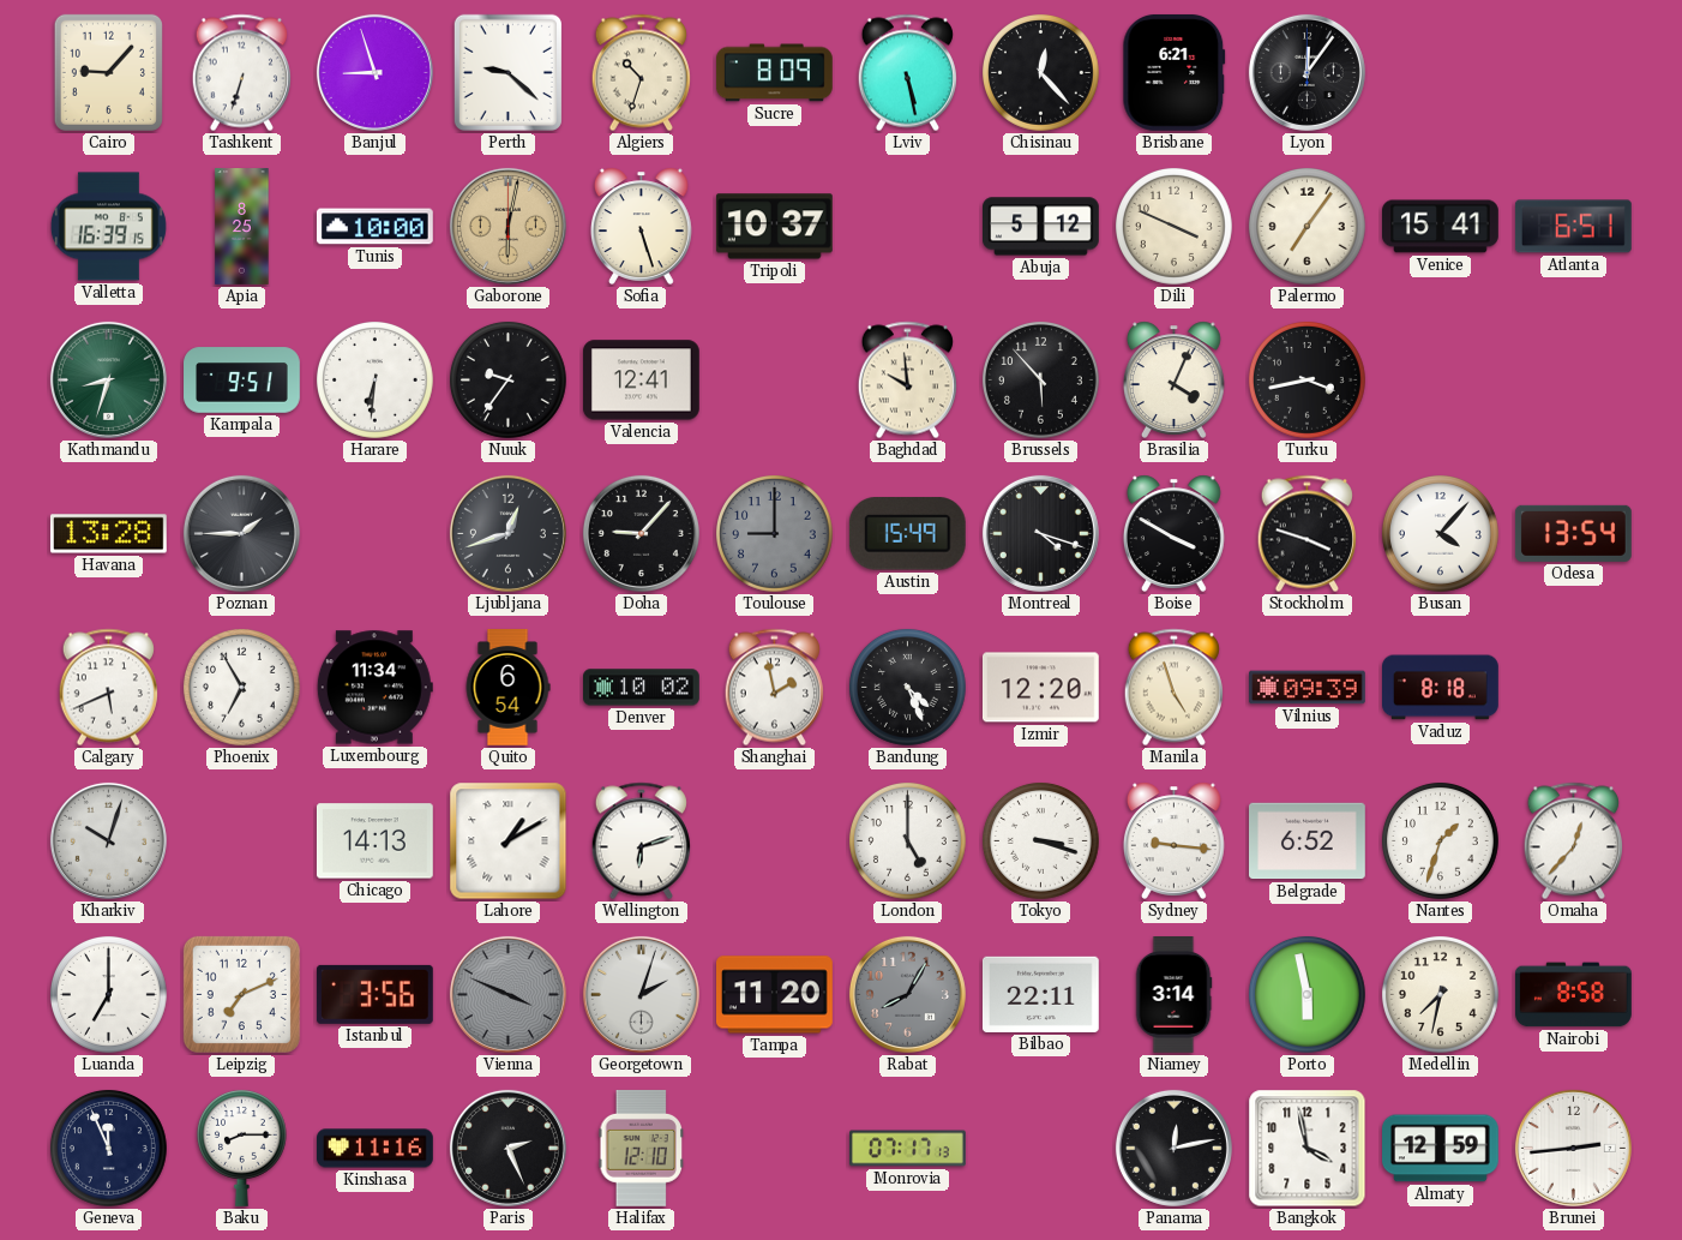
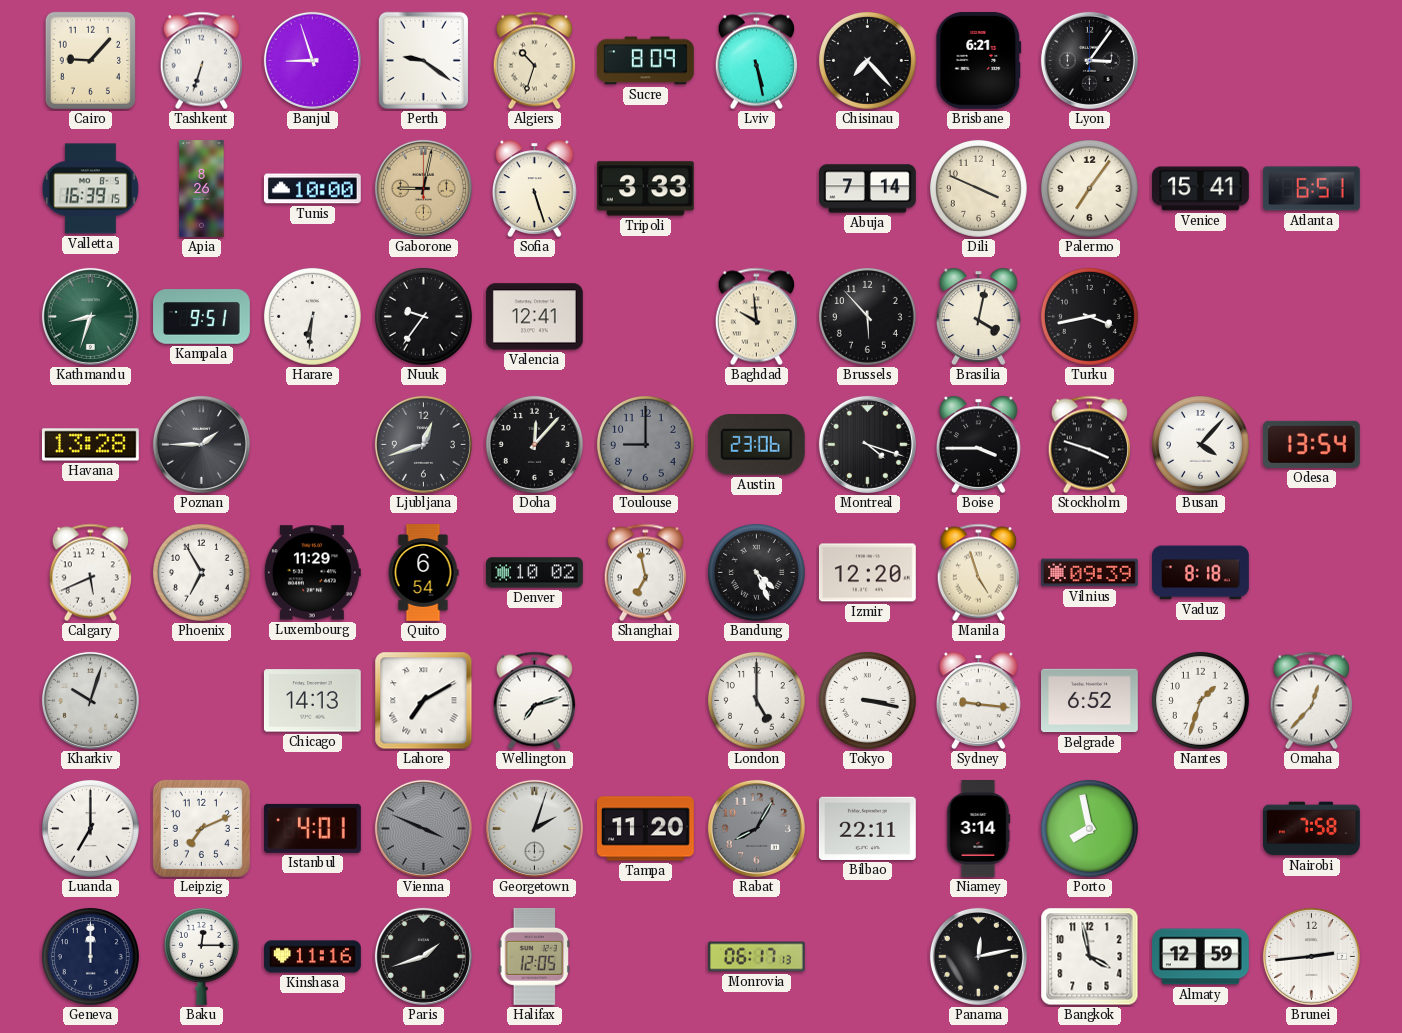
Perth: 9:22 -> 9:21 (423, 60)
Chisinau: 12:23 -> 7:23 (867, 60)
Lyon: 12:06 -> 3:06 (1089, 60)
Apia: 8:25 -> 8:26 (202, 189)
Gaborone: 6:02 -> 9:02 (423, 188)
Tripoli: 10:37 -> 3:33 (645, 189)
Abuja: 5:12 -> 7:14 (868, 189)
Brasilia: 4:04 -> 4:02 (978, 316)
Doha: 9:07 -> 12:07 (534, 444)
Austin: 15:49 -> 23:06 (756, 445)
Boise: 3:50 -> 3:45 (978, 444)
Luxembourg: 11:34 -> 11:29 (312, 573)
Shanghai: 1:58 -> 6:58 (645, 573)
Lahore: 1:10 -> 7:10 (424, 701)
Wellington: 6:12 -> 7:12 (534, 701)
Tokyo: 3:18 -> 3:17 (867, 700)
Istanbul: 3:56 -> 4:01 (312, 828)
Porto: 5:58 -> 7:58 (1089, 828)
Medellin: 7:32 -> none (1440, 994)
Nairobi: 8:58 -> 7:58 (1312, 829)
Geneva: 11:56 -> 12:00 (90, 956)
Baku: 8:15 -> 12:15 (201, 956)
Paris: 2:26 -> 1:42 (423, 956)
Halifax: 12:10 -> 12:05 (534, 956)
Monrovia: 07:17 -> 06:17 (757, 957)
